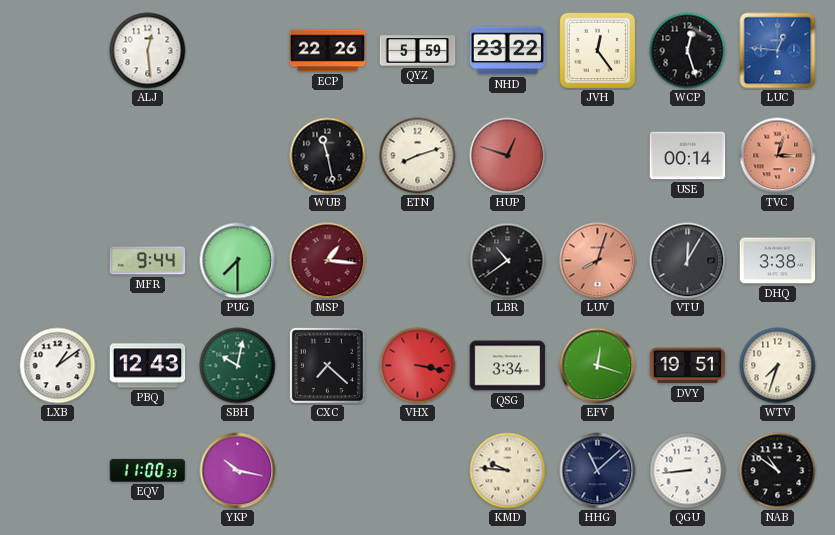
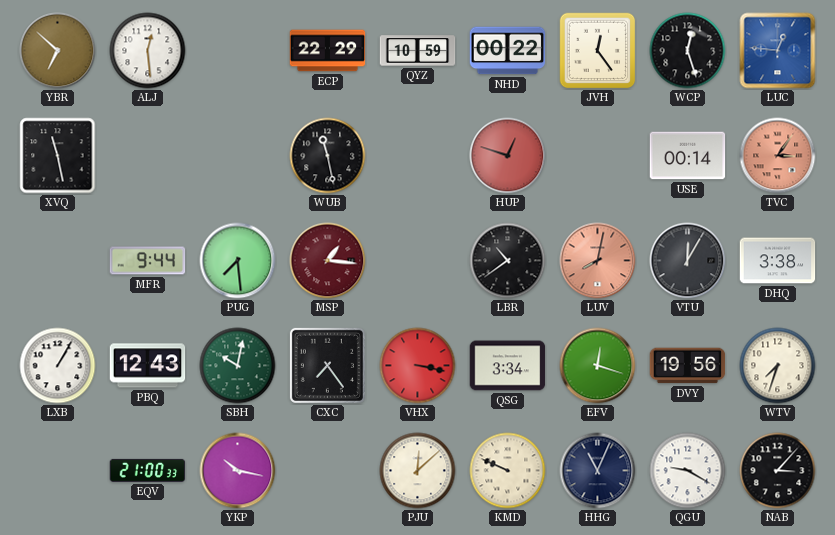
YBR: none -> 6:52 (58, 51)
ECP: 22:26 -> 22:29 (328, 51)
QYZ: 5:59 -> 10:59 (418, 51)
NHD: 23:22 -> 00:22 (508, 51)
XVQ: none -> 11:28 (58, 156)
ETN: 8:12 -> none (418, 156)
TVC: 3:03 -> 3:06 (778, 156)
PUG: 7:30 -> 7:29 (238, 261)
LUV: 8:03 -> 8:02 (598, 261)
LXB: 1:09 -> 1:05 (58, 366)
CXC: 7:22 -> 7:24 (327, 365)
DVY: 19:51 -> 19:56 (688, 366)
EQV: 11:00 -> 21:00 (148, 470)
PJU: none -> 12:08 (418, 471)
KMD: 9:46 -> 9:49 (508, 471)
HHG: 11:08 -> 11:04 (598, 471)
QGU: 8:44 -> 9:20 (688, 471)
NAB: 10:51 -> 3:07 (778, 471)
